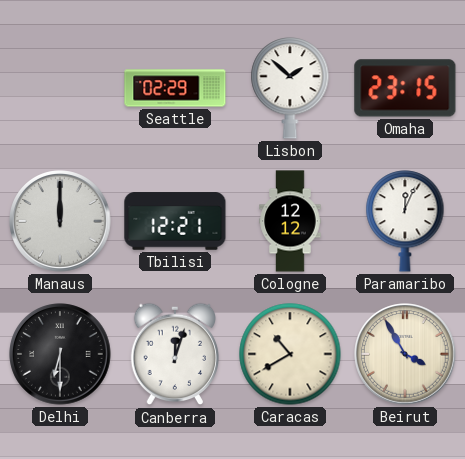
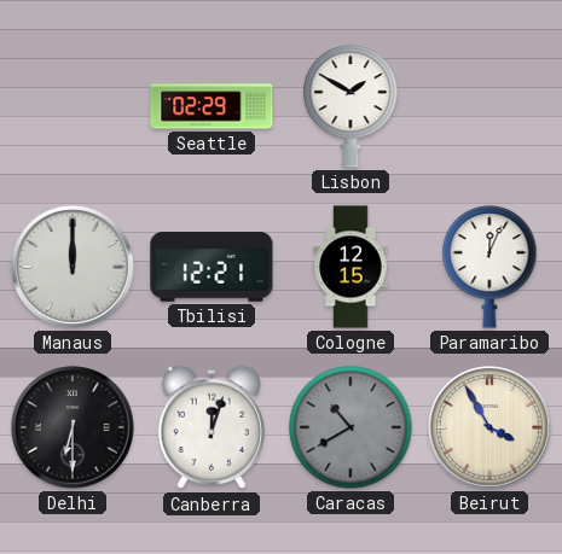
Lisbon: 1:52 -> 1:50 (350, 106)
Omaha: 23:15 -> none (405, 88)
Cologne: 12:12 -> 12:15 (350, 267)
Caracas dial: cream -> grey (350, 427)
